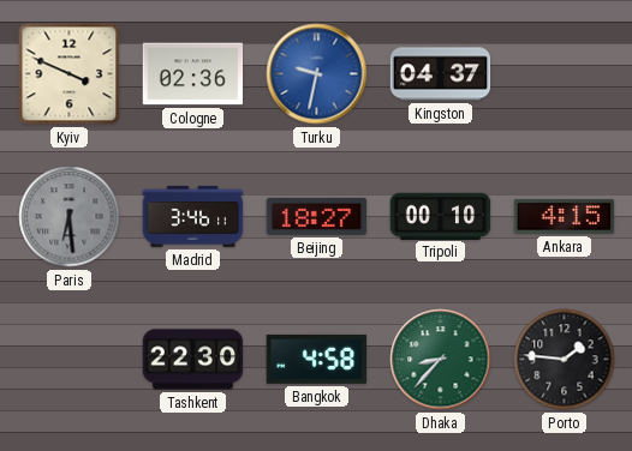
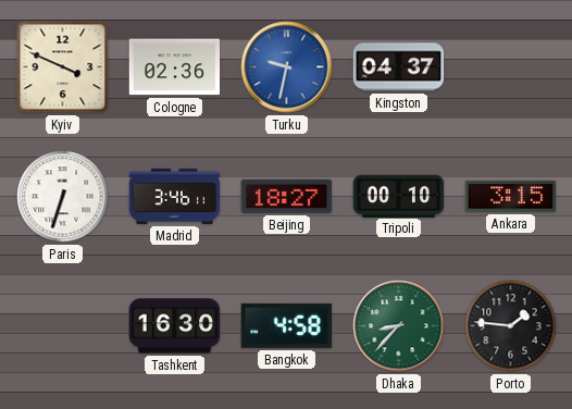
Paris: 6:29 -> 6:33 (63, 197)
Paris dial: grey -> white (63, 197)
Ankara: 4:15 -> 3:15 (511, 197)
Tashkent: 22:30 -> 16:30 (175, 326)
